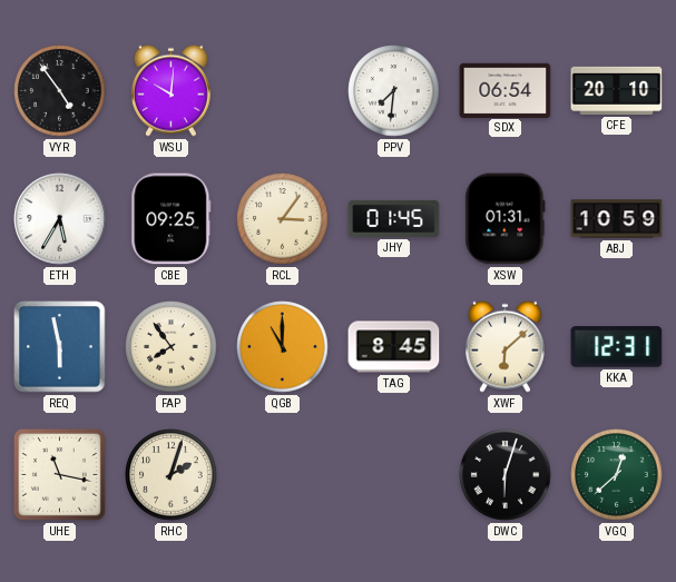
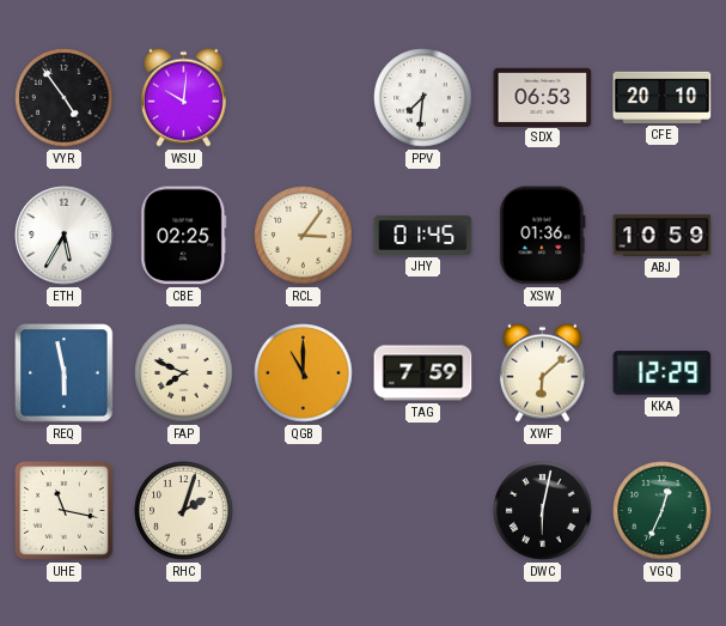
SDX: 06:54 -> 06:53 (543, 97)
CBE: 09:25 -> 02:25 (184, 236)
XSW: 01:31 -> 01:36 (543, 236)
FAP: 7:54 -> 7:49 (184, 373)
TAG: 8:45 -> 7:59 (423, 373)
KKA: 12:31 -> 12:29 (663, 373)
DWC: 6:03 -> 6:02 (543, 511)
VGQ: 12:38 -> 12:34 (663, 511)
